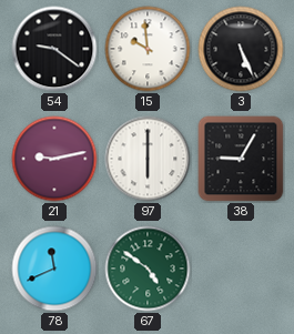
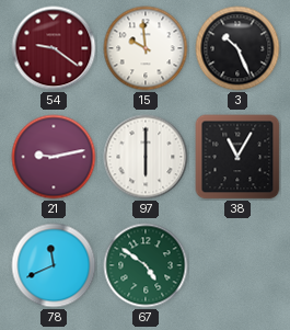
54 dial: black -> burgundy (54, 48)
3: 5:26 -> 10:26 (237, 48)
38: 9:05 -> 11:05 (237, 157)
